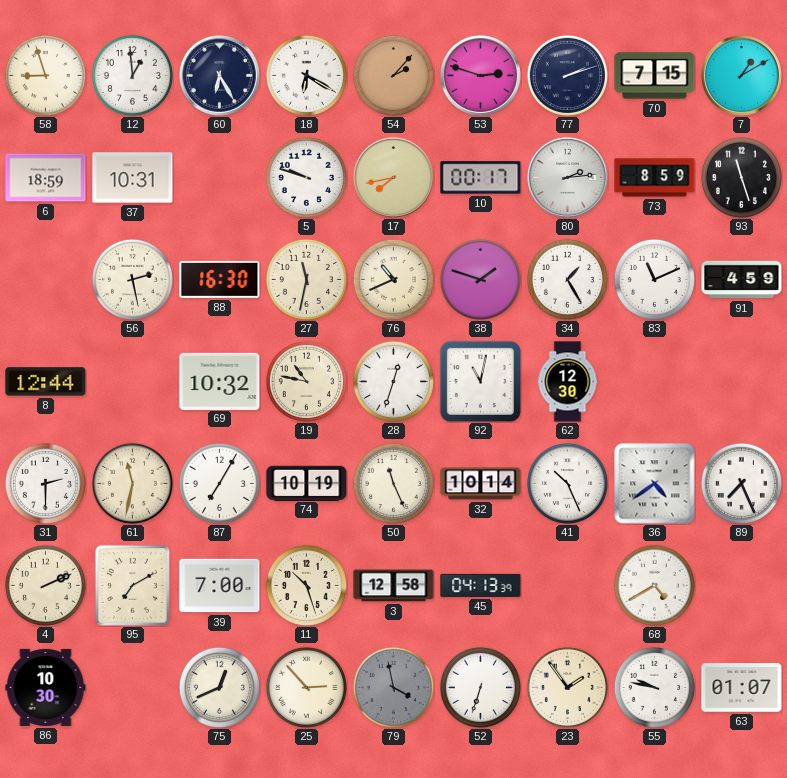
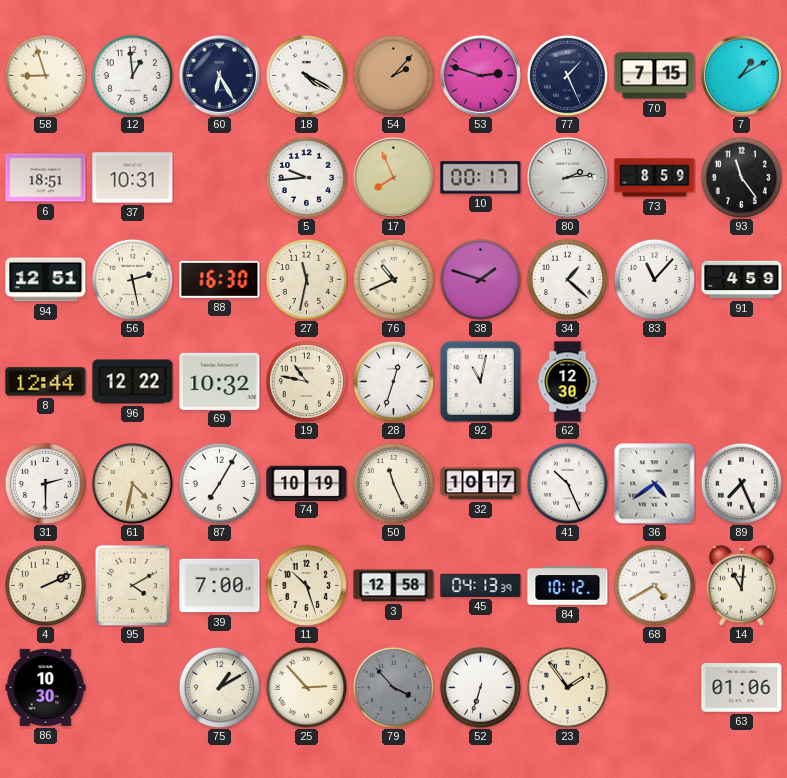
18: 6:20 -> 4:20 (306, 75)
77: 2:12 -> 1:26 (567, 75)
6: 18:59 -> 18:51 (46, 178)
5: 9:48 -> 9:44 (306, 177)
17: 7:43 -> 7:56 (393, 177)
93: 11:27 -> 11:24 (741, 177)
94: none -> 12:51 (46, 280)
34: 1:25 -> 1:22 (567, 279)
83: 11:11 -> 11:07 (654, 279)
96: none -> 12:22 (133, 382)
61: 11:32 -> 4:32 (132, 483)
32: 10:14 -> 10:17 (481, 484)
95: 7:10 -> 4:10 (132, 585)
84: none -> 10:12 (568, 586)
14: none -> 11:01 (741, 585)
75: 12:41 -> 1:10 (219, 687)
79: 3:58 -> 3:53 (393, 687)
55: 9:47 -> none (654, 687)
63: 01:07 -> 01:06 (742, 688)
